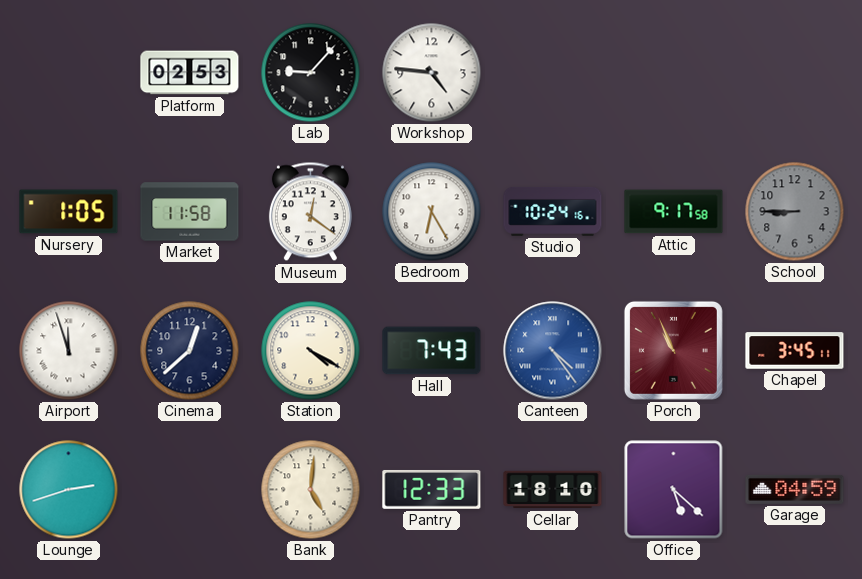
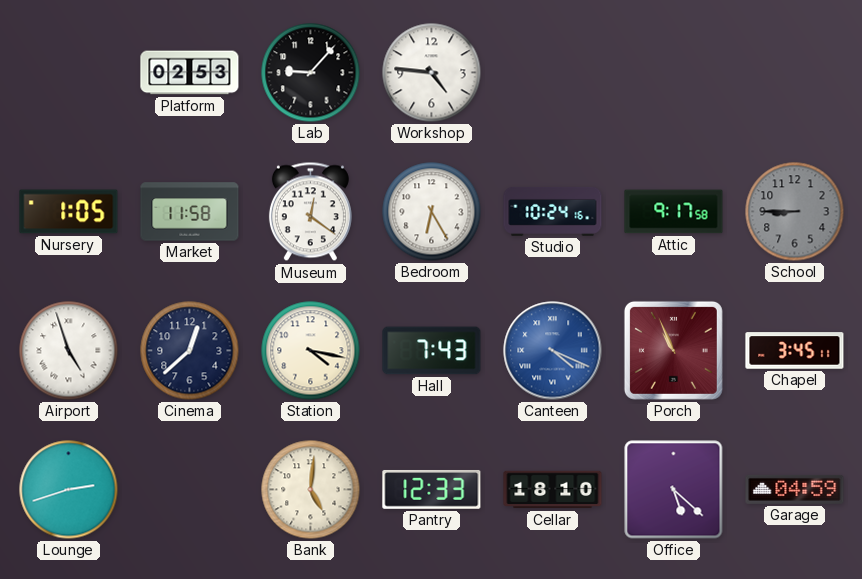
Airport: 11:57 -> 4:57 (69, 351)
Station: 4:20 -> 4:17 (311, 351)
Canteen: 4:24 -> 4:19 (553, 351)
